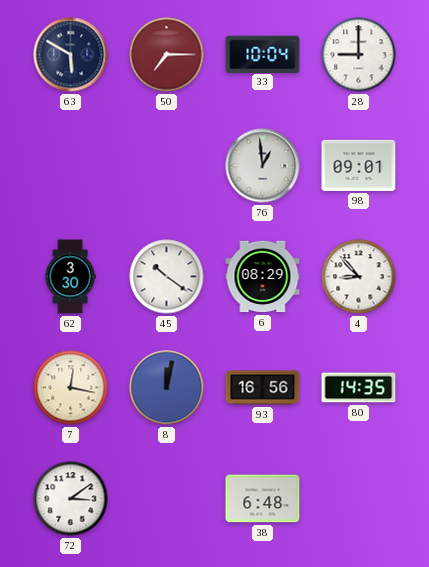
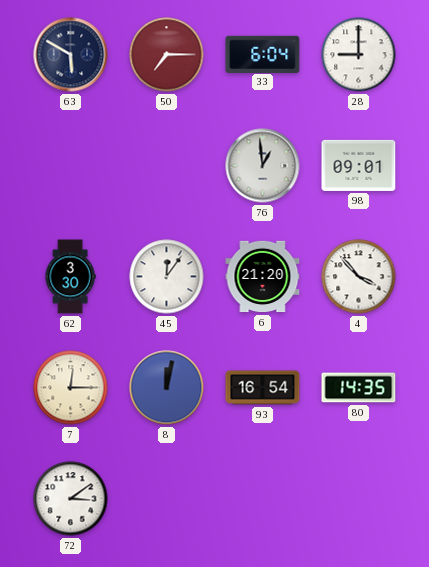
33: 10:04 -> 6:04 (263, 54)
45: 10:21 -> 12:06 (167, 277)
6: 08:29 -> 21:20 (263, 277)
4: 8:53 -> 3:53 (359, 277)
7: 12:17 -> 12:15 (71, 388)
93: 16:56 -> 16:54 (263, 388)
38: 6:48 -> none (263, 499)
